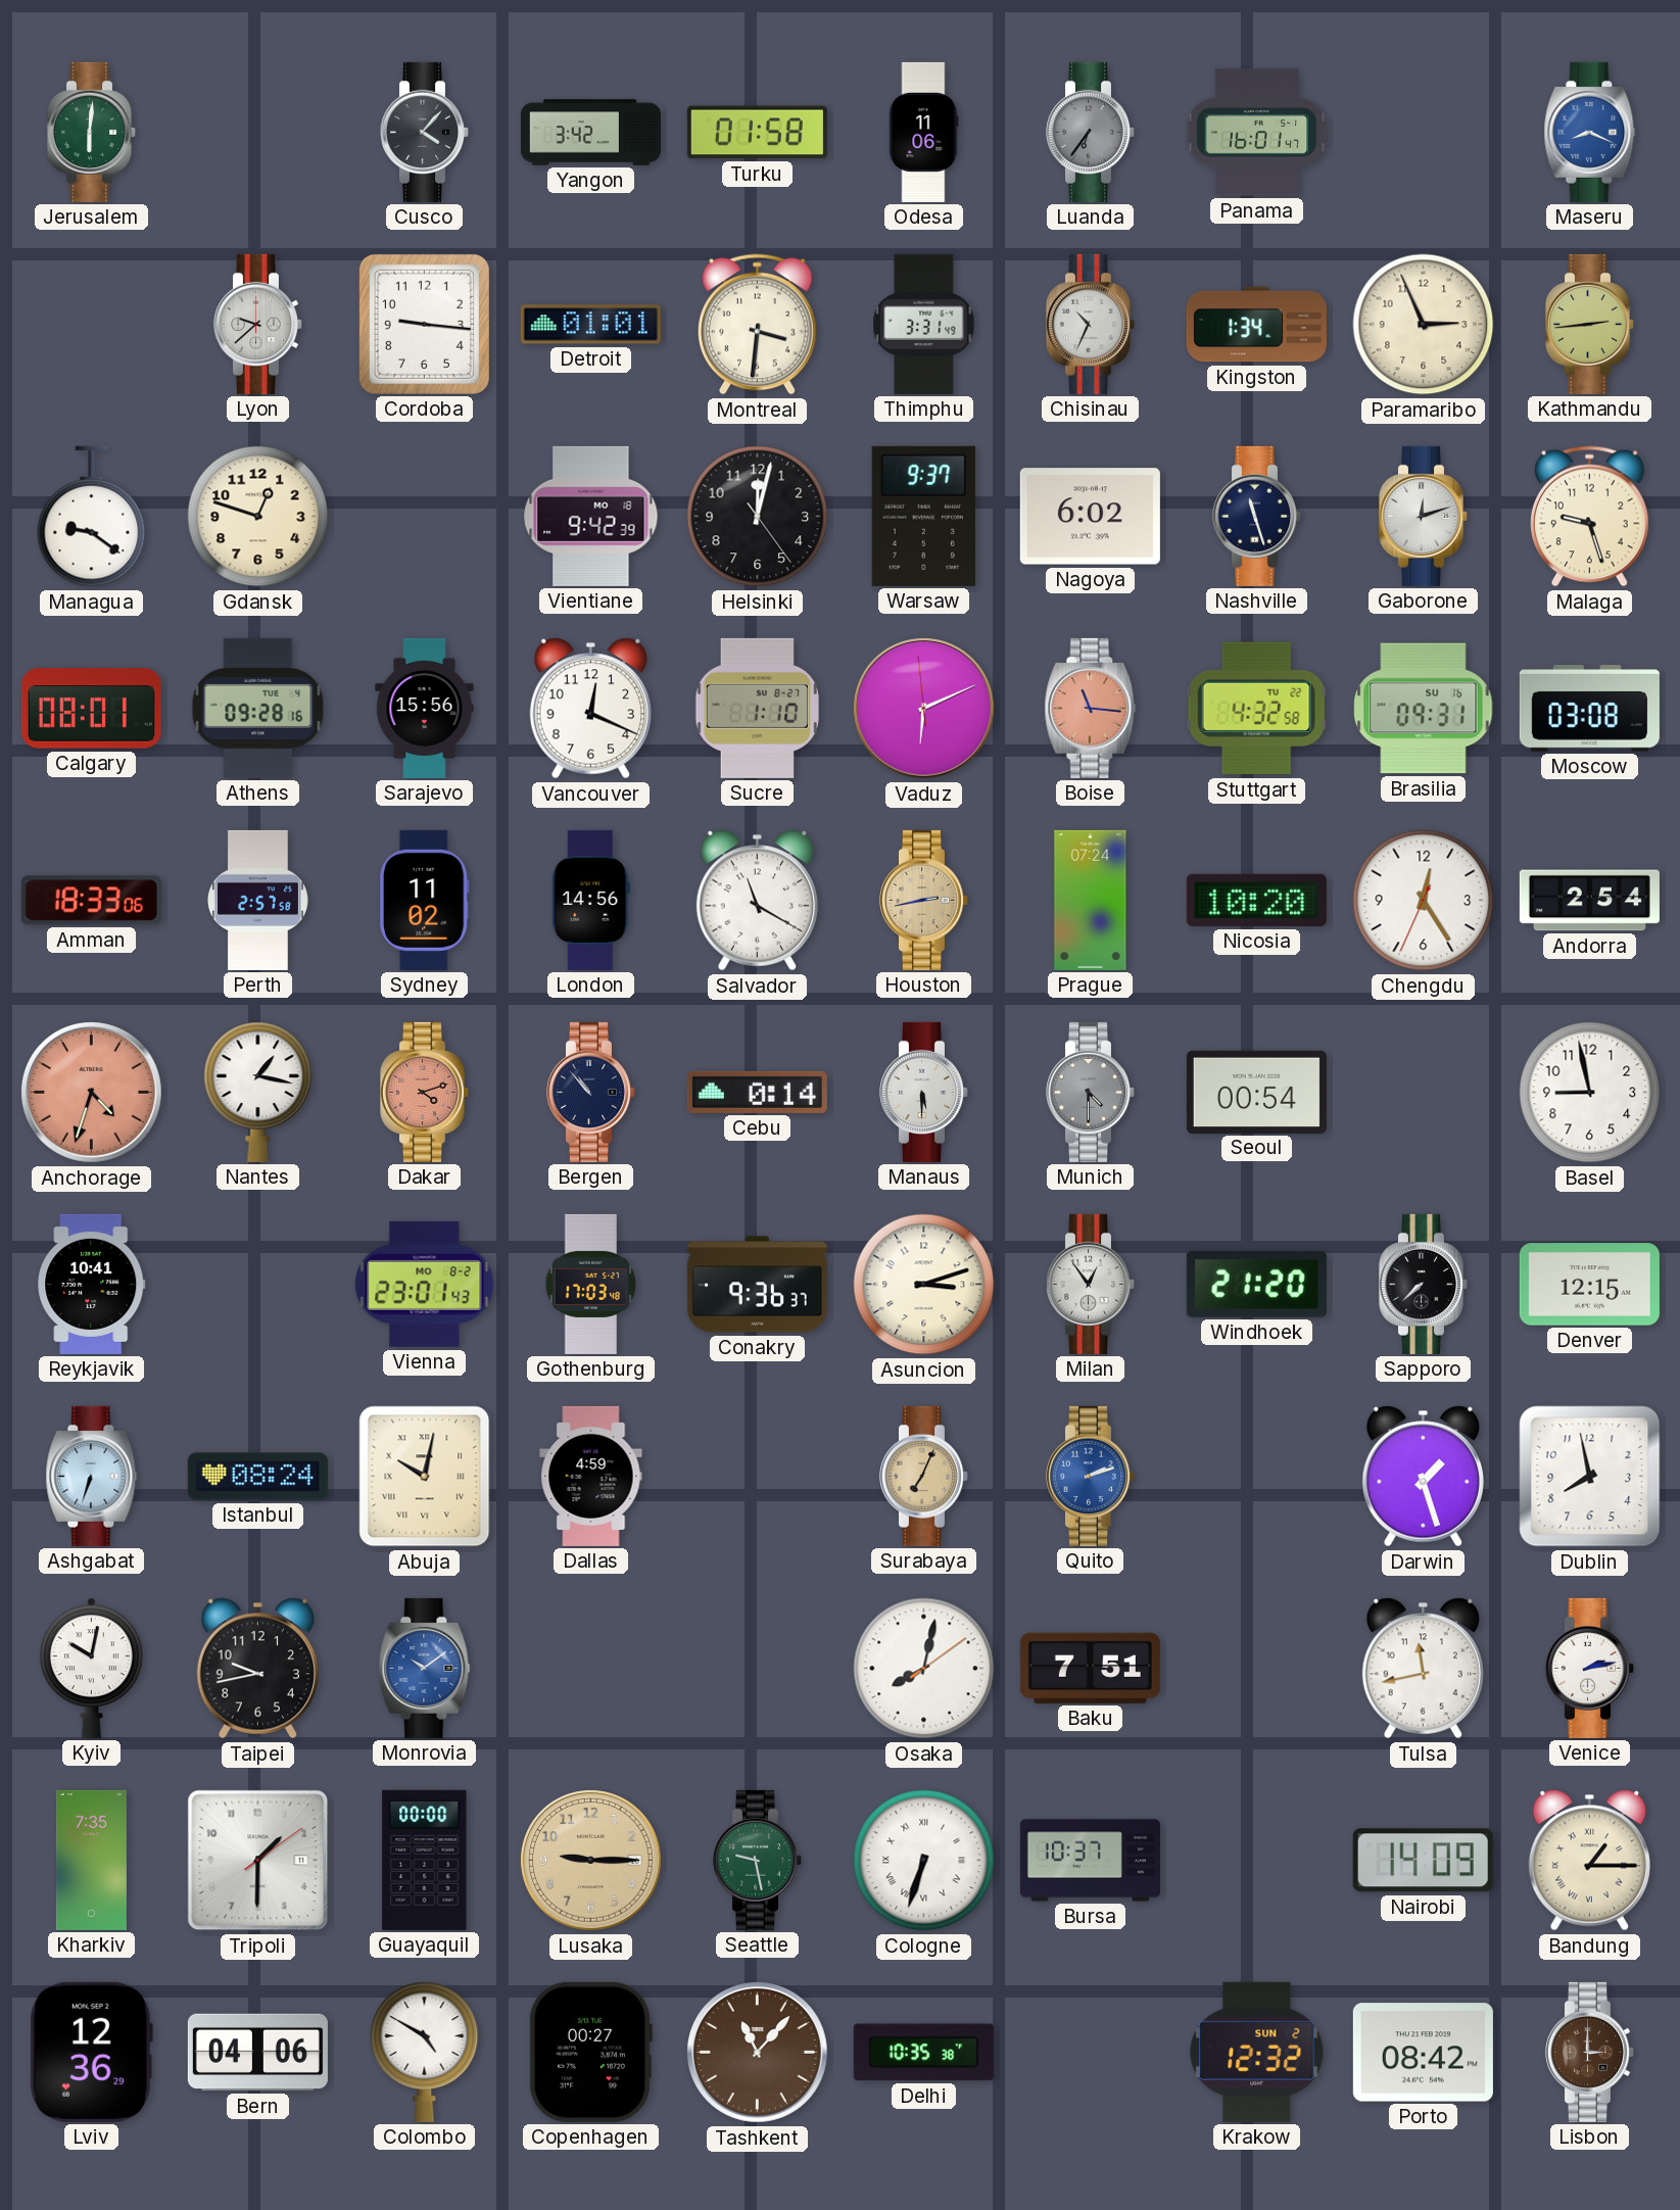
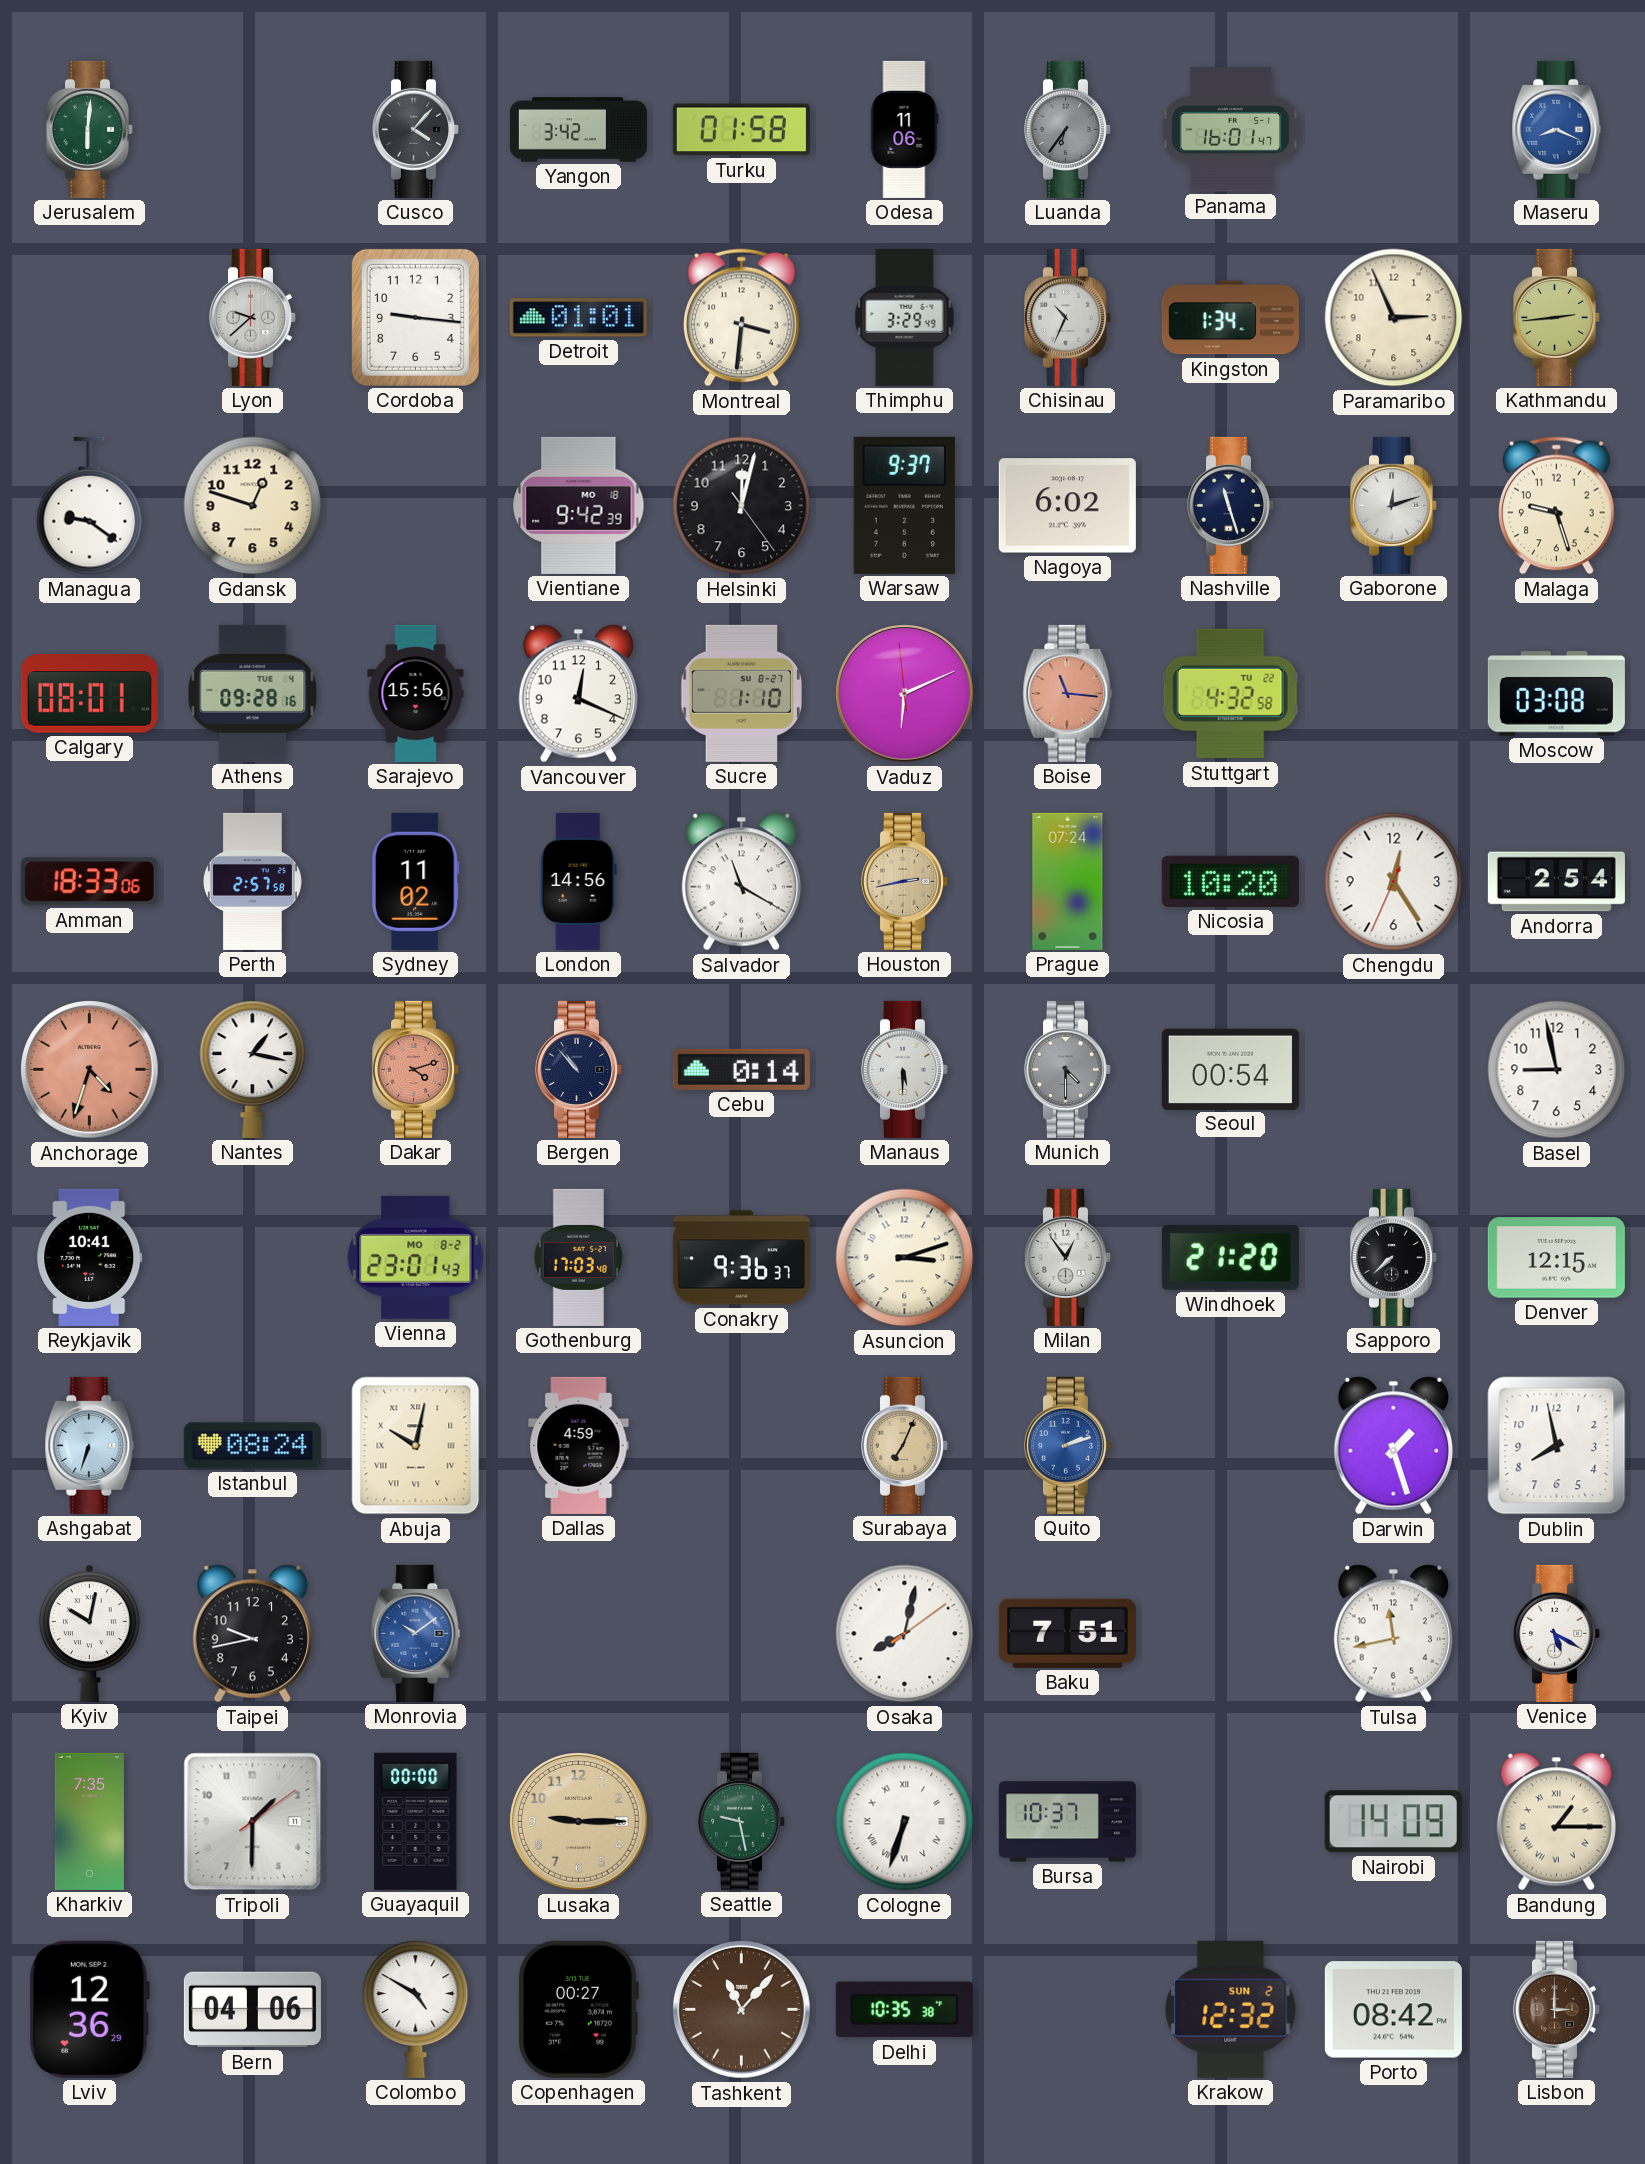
Thimphu: 3:31 -> 3:29 (905, 317)
Brasilia: 09:31 -> none (1424, 709)
Venice: 2:13 -> 5:20 (1556, 1633)
